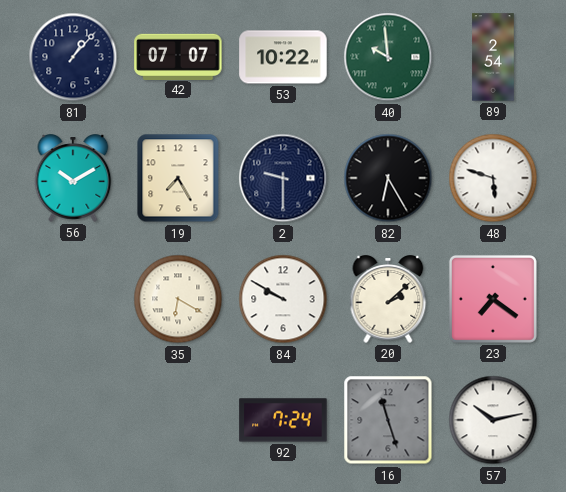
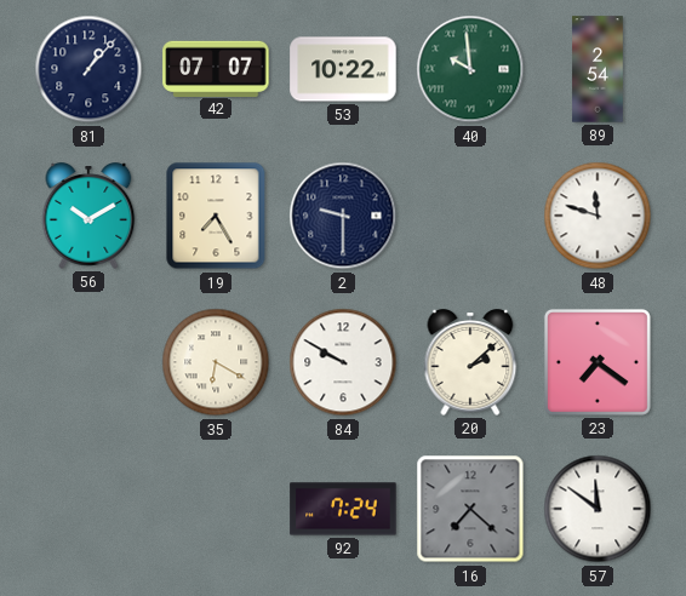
82: 6:25 -> none (388, 178)
48: 5:48 -> 11:48 (598, 216)
16: 11:27 -> 7:22 (470, 509)
57: 10:13 -> 11:51 (598, 509)
